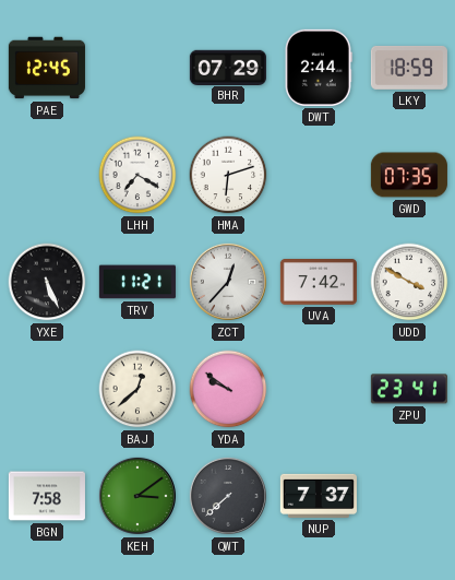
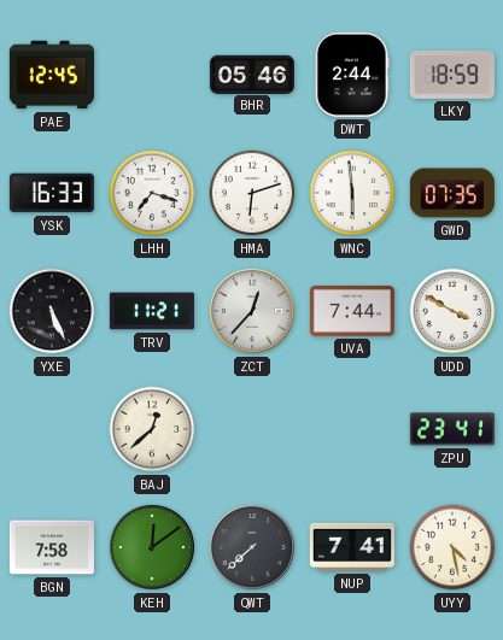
BHR: 07:29 -> 05:46 (252, 74)
YSK: none -> 16:33 (52, 193)
LHH: 7:20 -> 7:18 (152, 193)
WNC: none -> 5:59 (352, 193)
UVA: 7:42 -> 7:44 (352, 312)
YDA: 9:51 -> none (228, 389)
KEH: 3:09 -> 12:09 (152, 547)
NUP: 7:37 -> 7:41 (352, 547)
UYY: none -> 4:28 (452, 547)
